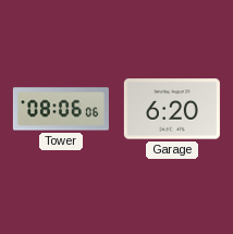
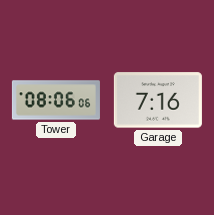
Garage: 6:20 -> 7:16 (158, 100)
